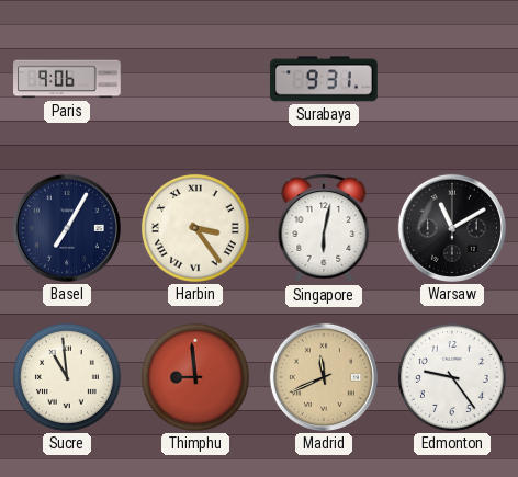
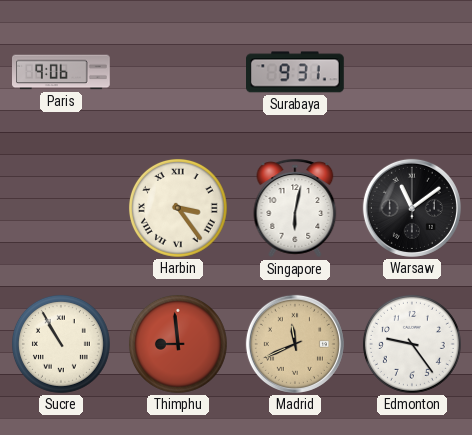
Basel: 7:05 -> none (67, 228)
Warsaw: 11:10 -> 11:09 (412, 208)
Sucre: 10:59 -> 10:55 (61, 344)
